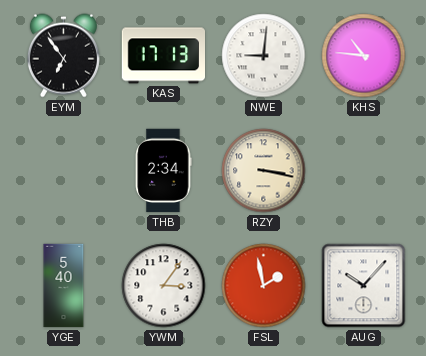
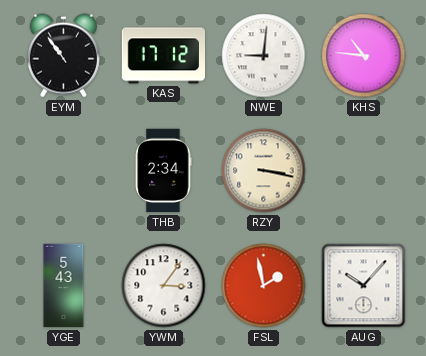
EYM: 6:54 -> 10:54 (63, 56)
KAS: 17:13 -> 17:12 (163, 56)
YGE: 5:40 -> 5:43 (64, 286)
